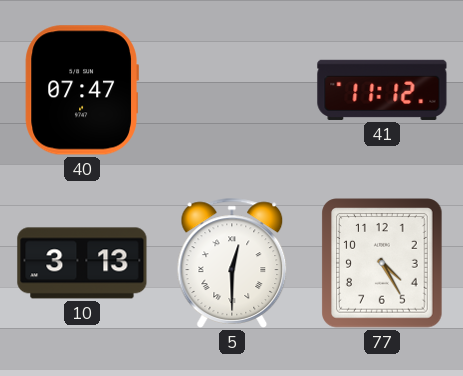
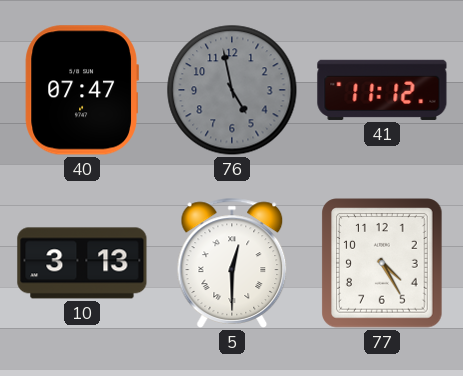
76: none -> 4:58 (232, 90)
